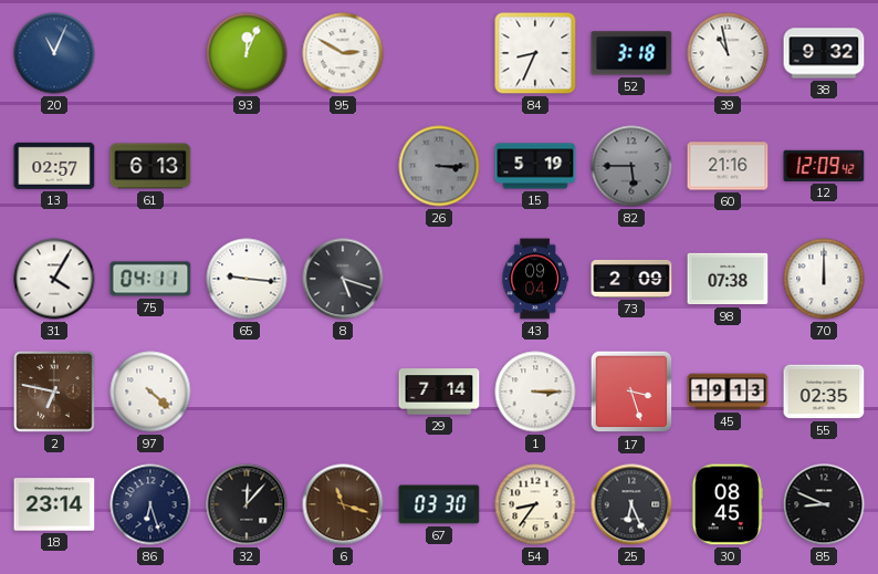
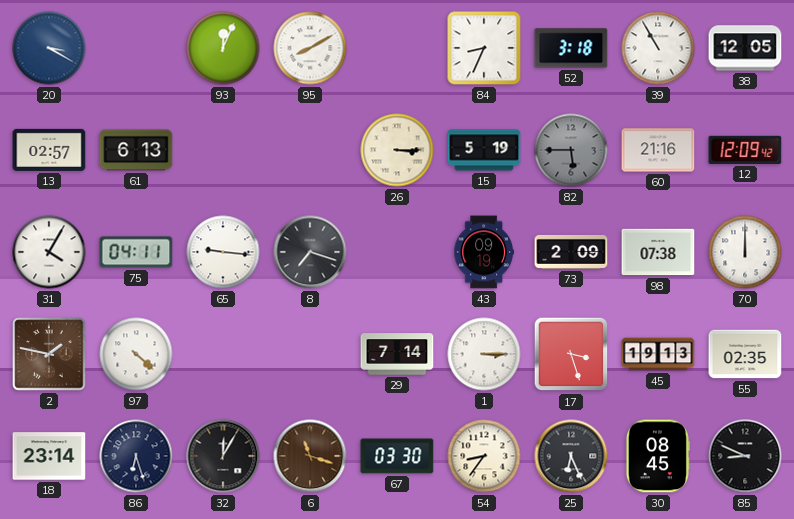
20: 11:04 -> 3:20 (49, 48)
95: 2:50 -> 8:10 (310, 48)
39: 10:58 -> 10:55 (658, 48)
38: 9:32 -> 12:05 (745, 48)
26 dial: grey -> cream (397, 150)
8: 5:18 -> 7:18 (310, 252)
43: 09:04 -> 09:19 (484, 252)
2: 6:47 -> 1:47 (49, 354)
32: 12:07 -> 12:05 (223, 456)
